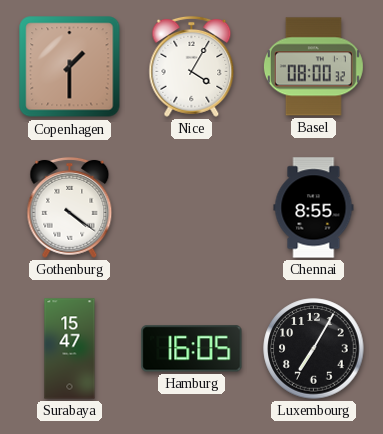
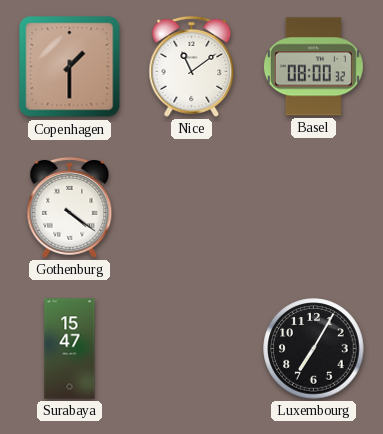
Nice: 4:05 -> 11:09 (192, 66)
Chennai: 8:55 -> none (314, 208)
Hamburg: 16:05 -> none (192, 349)
